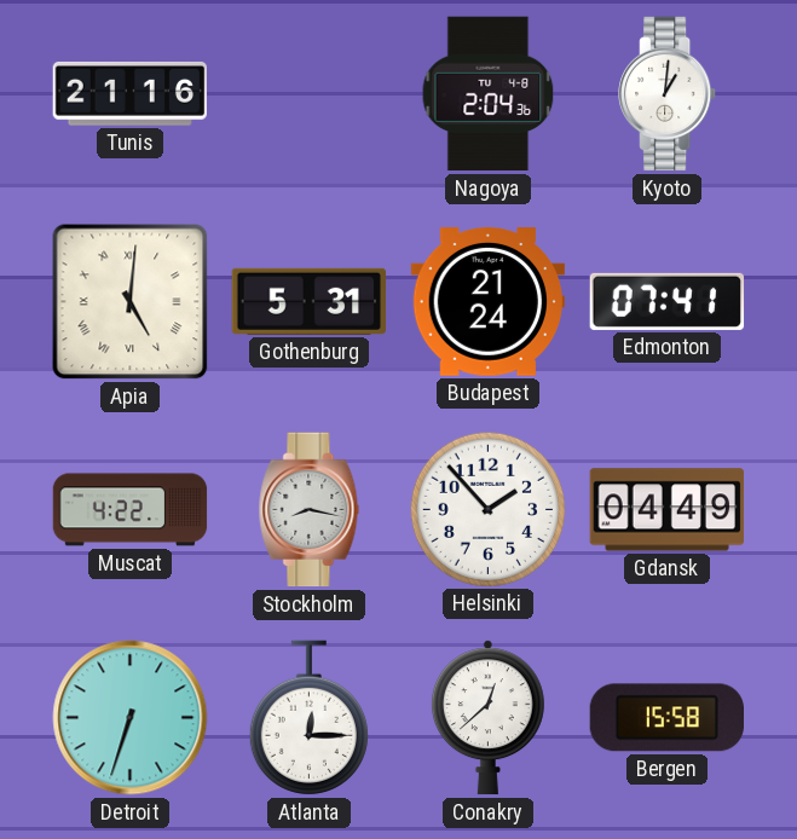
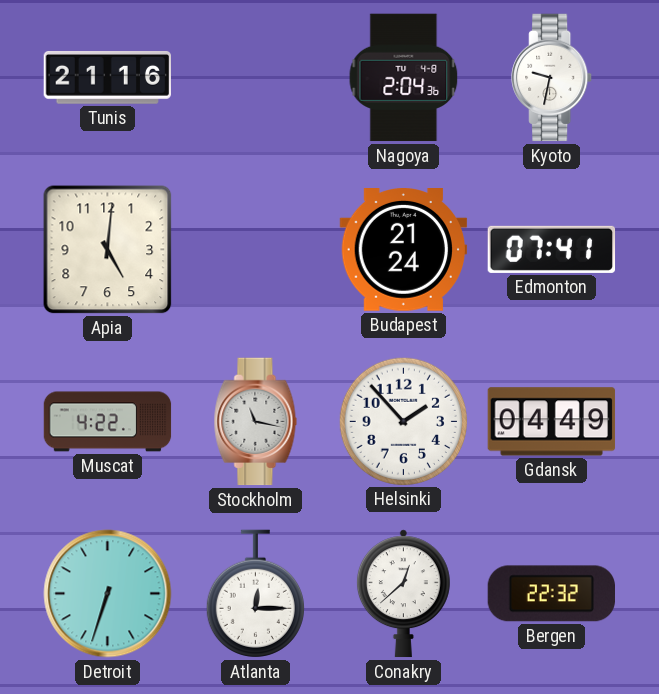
Kyoto: 1:01 -> 9:32 (552, 78)
Apia numerals: Roman -> Arabic (108, 250)
Gothenburg: 5:31 -> none (308, 301)
Stockholm: 8:17 -> 11:17 (256, 422)
Bergen: 15:58 -> 22:32 (551, 594)
